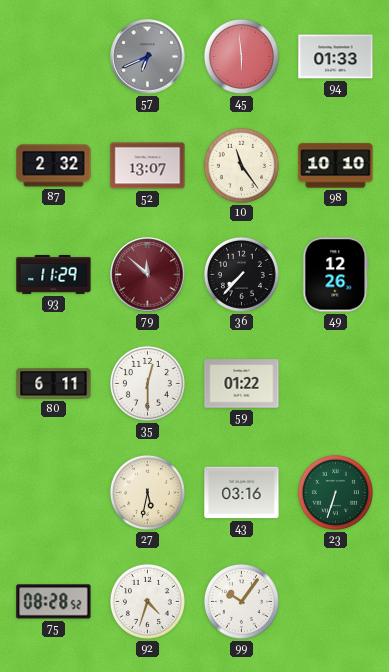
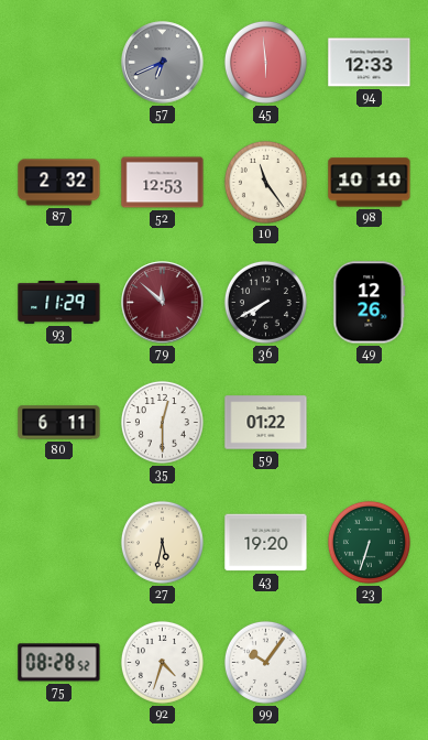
94: 01:33 -> 12:33 (370, 63)
52: 13:07 -> 12:53 (163, 183)
36: 7:37 -> 7:40 (265, 302)
43: 03:16 -> 19:20 (266, 543)
